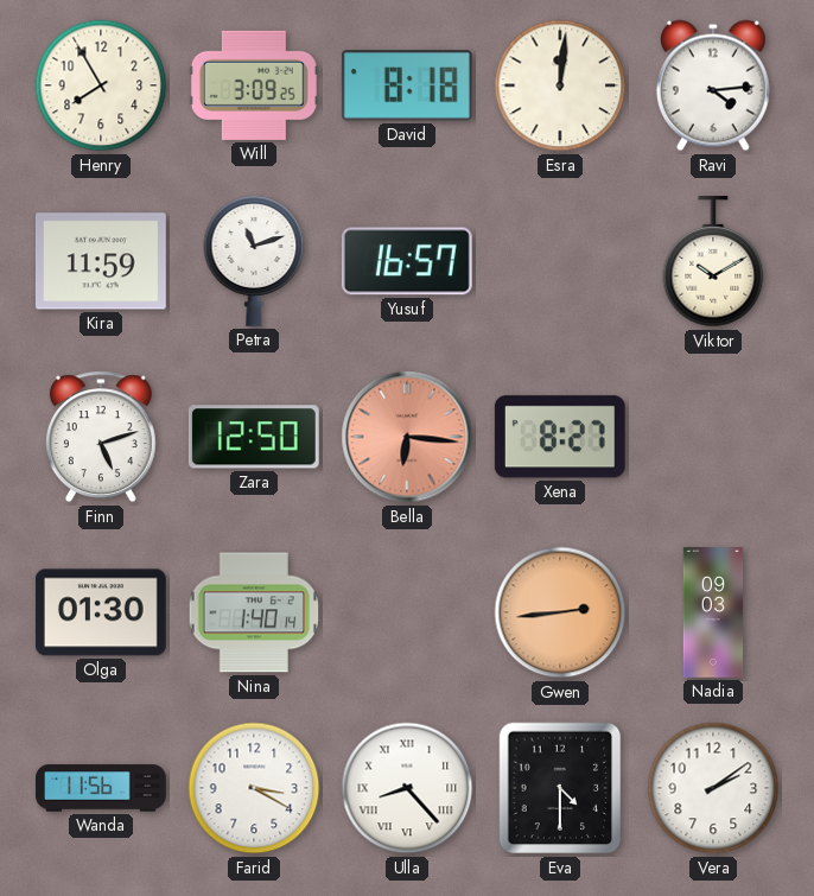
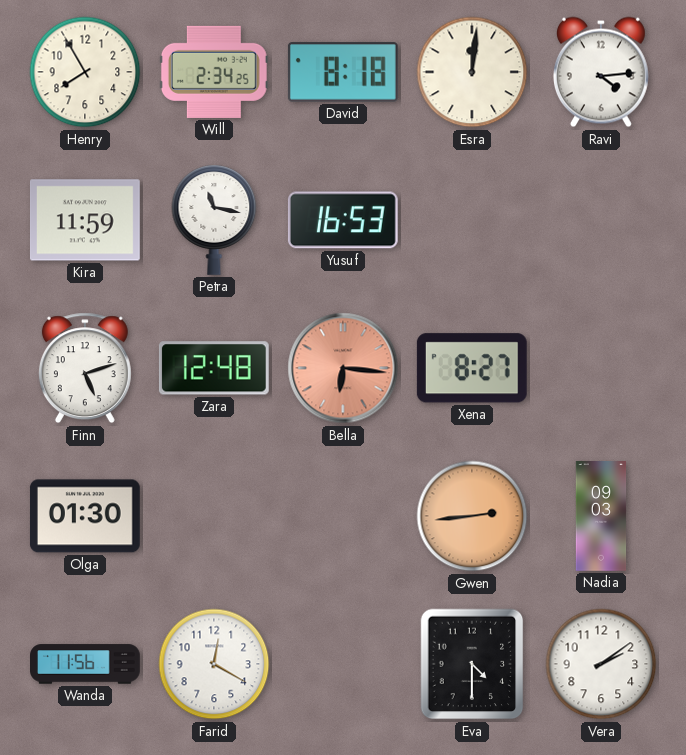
Will: 3:09 -> 2:34 (214, 72)
Petra: 11:12 -> 11:17 (214, 220)
Yusuf: 16:57 -> 16:53 (343, 220)
Viktor: 10:10 -> none (713, 262)
Zara: 12:50 -> 12:48 (214, 368)
Nina: 1:40 -> none (254, 612)
Farid: 3:20 -> 12:20 (214, 664)
Ulla: 8:23 -> none (407, 788)
